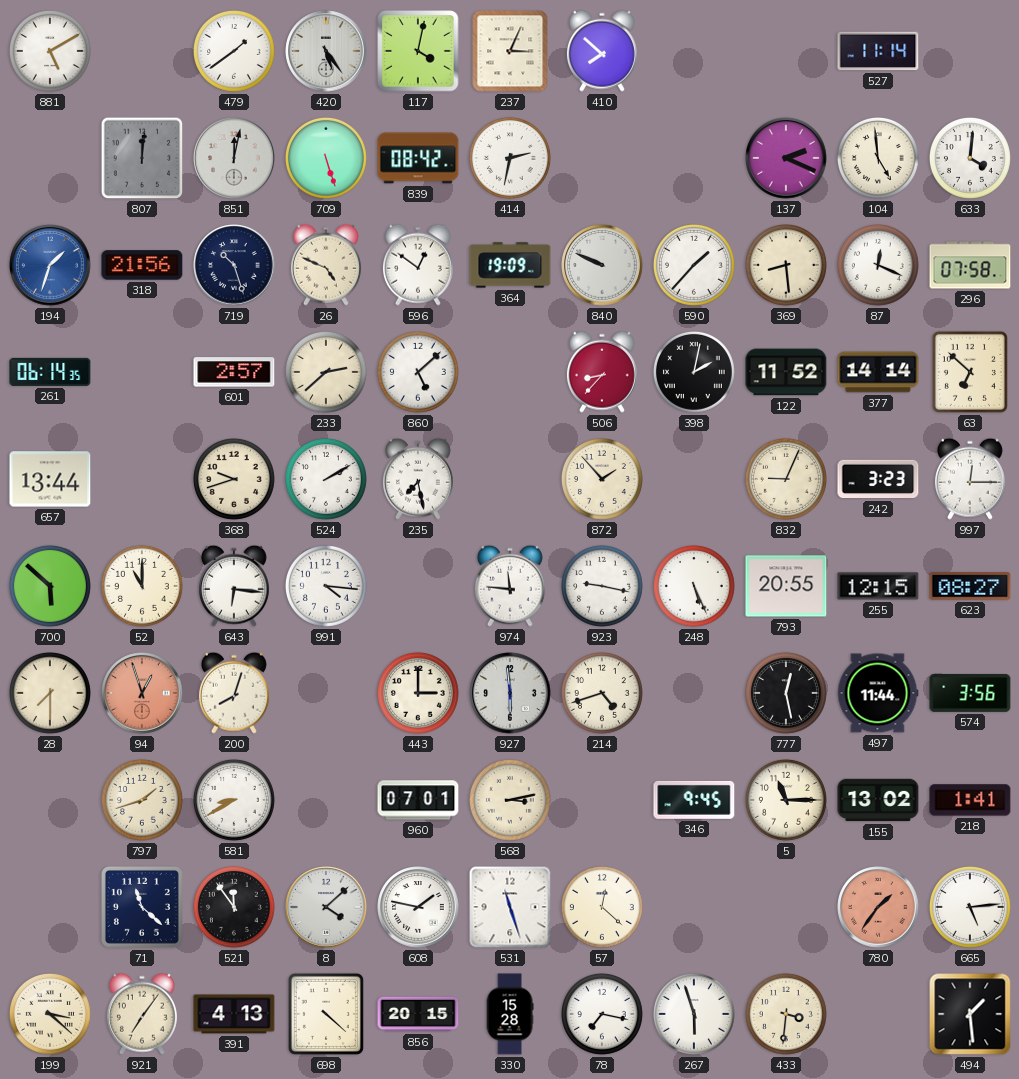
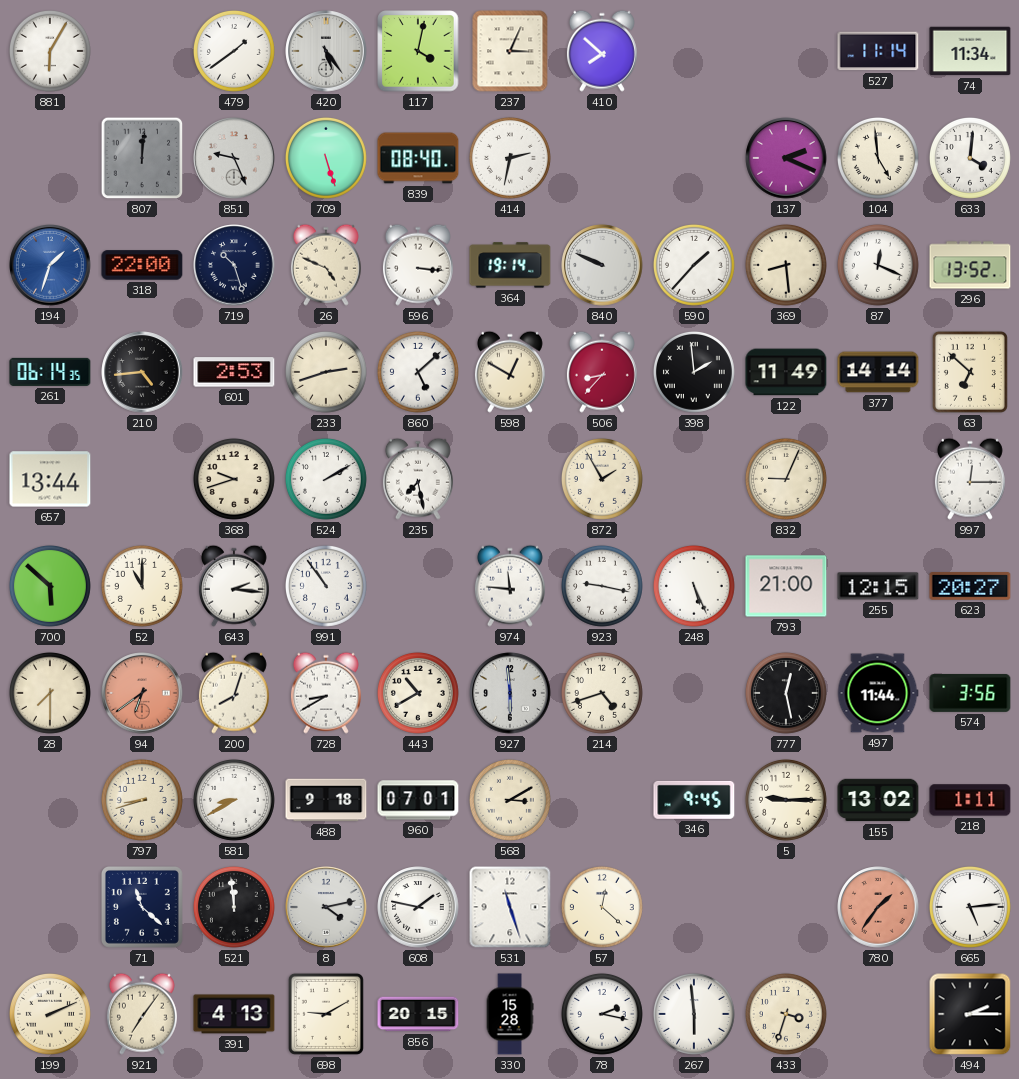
881: 5:10 -> 6:05 (50, 51)
74: none -> 11:34 (970, 51)
851: 12:02 -> 9:26 (234, 158)
839: 08:42 -> 08:40 (418, 158)
318: 21:56 -> 22:00 (142, 265)
596: 12:51 -> 3:16 (418, 265)
364: 19:09 -> 19:14 (510, 265)
296: 07:58 -> 13:52 (970, 265)
210: none -> 4:44 (142, 372)
601: 2:57 -> 2:53 (234, 372)
233: 2:38 -> 2:42 (326, 372)
598: none -> 12:50 (510, 372)
398: 2:02 -> 1:59 (694, 372)
122: 11:52 -> 11:49 (786, 372)
872: 1:53 -> 1:55 (602, 479)
242: 3:23 -> none (878, 479)
643: 6:16 -> 2:16 (234, 586)
991: 4:16 -> 10:54 (326, 586)
793: 20:55 -> 21:00 (786, 586)
623: 08:27 -> 20:27 (970, 586)
94: 12:57 -> 6:39 (142, 693)
728: none -> 8:40 (326, 693)
443: 3:00 -> 10:40 (418, 693)
797: 1:42 -> 8:42 (142, 800)
488: none -> 9:18 (326, 800)
568: 3:13 -> 3:10 (510, 800)
5: 11:15 -> 9:15 (786, 800)
218: 1:41 -> 1:11 (970, 800)
521: 11:54 -> 11:59 (234, 907)
8: 4:08 -> 4:13 (326, 907)
199: 3:22 -> 2:11 (50, 1014)
698: 4:22 -> 9:10 (326, 1014)
78: 7:17 -> 2:17 (602, 1014)
267: 5:57 -> 5:59 (694, 1014)
433: 3:31 -> 3:33 (786, 1014)
494: 1:29 -> 2:15 (970, 1014)
